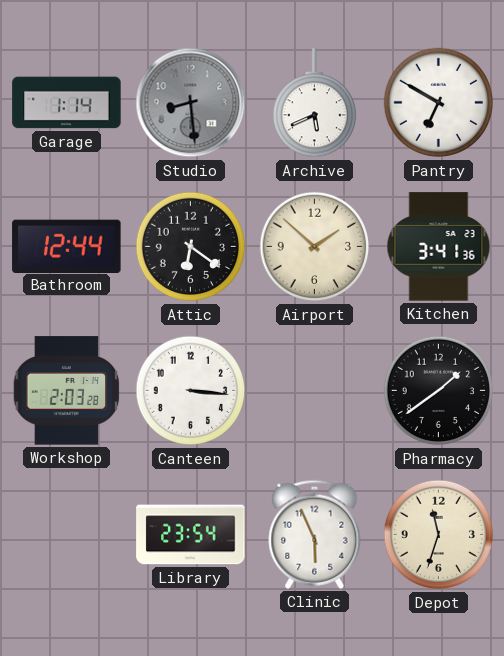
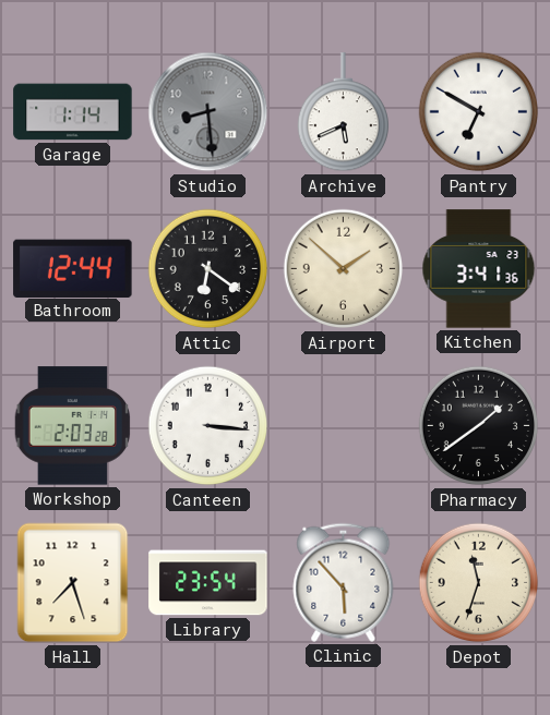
Hall: none -> 7:27 (73, 583)
Clinic: 5:56 -> 5:53 (344, 582)
